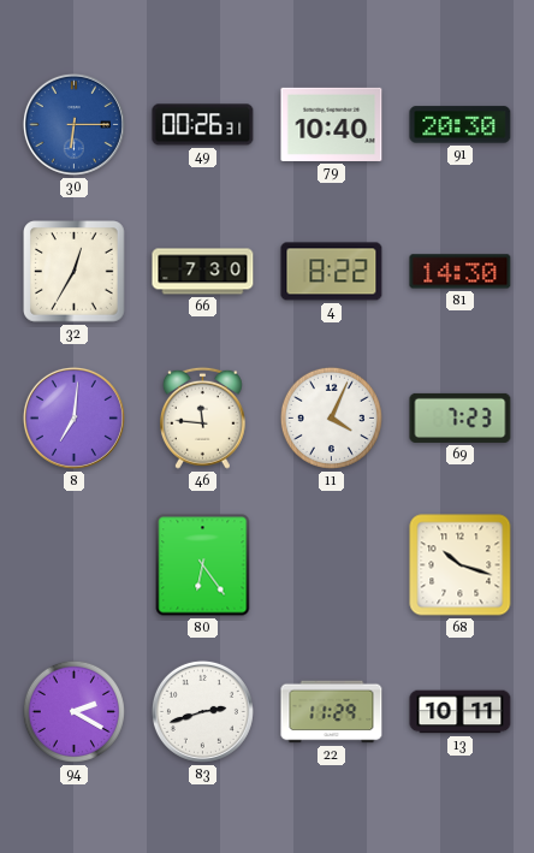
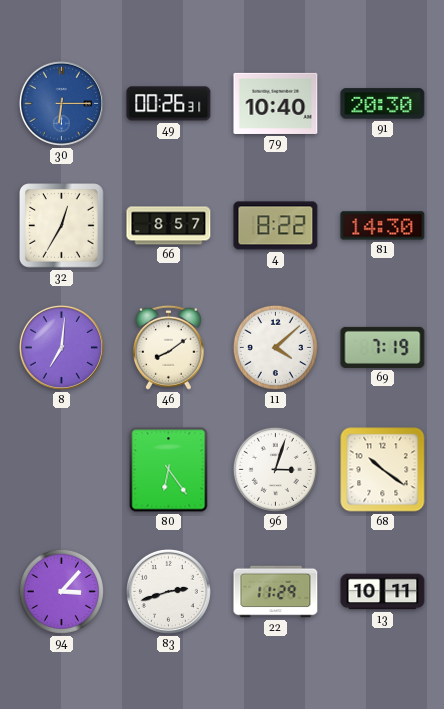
66: 7:30 -> 8:57 (169, 226)
46: 11:46 -> 8:09 (168, 347)
11: 4:04 -> 4:08 (275, 347)
69: 7:23 -> 7:19 (383, 347)
96: none -> 3:03 (275, 469)
68: 10:18 -> 10:21 (383, 470)
94: 2:20 -> 3:07 (61, 591)
